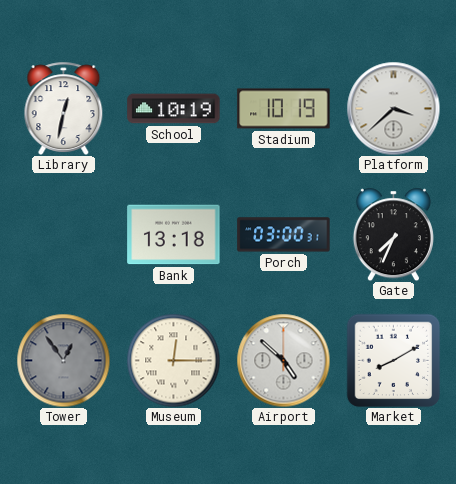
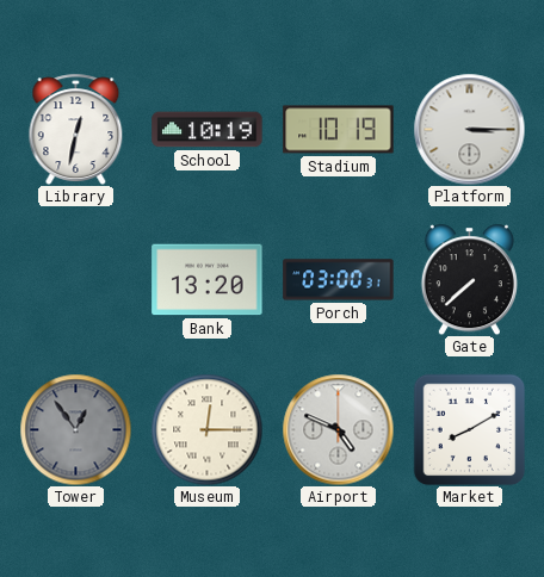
Platform: 3:38 -> 3:15 (469, 129)
Bank: 13:18 -> 13:20 (208, 280)
Gate: 7:34 -> 7:38 (469, 279)
Airport: 4:52 -> 4:49 (338, 429)
